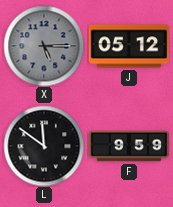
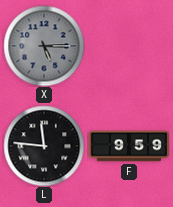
J: 05:12 -> none (129, 46)
L: 11:51 -> 11:46 (44, 146)
